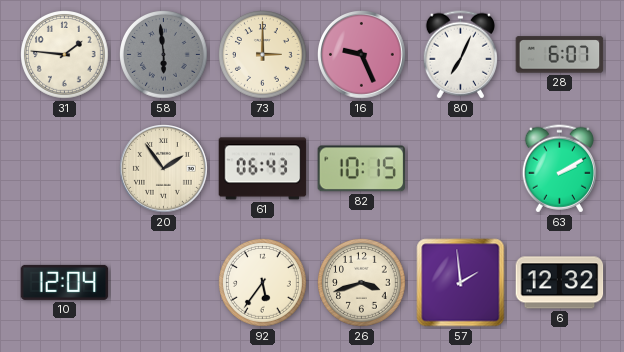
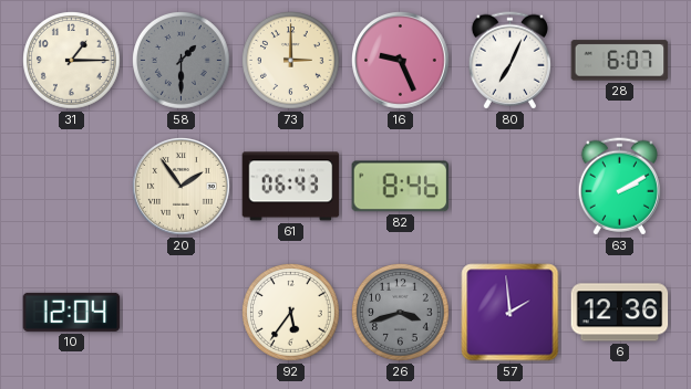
31: 1:46 -> 1:15 (72, 61)
58: 5:59 -> 1:30 (182, 61)
82: 10:15 -> 8:46 (401, 187)
26 dial: cream -> grey (401, 313)
6: 12:32 -> 12:36 (620, 313)
